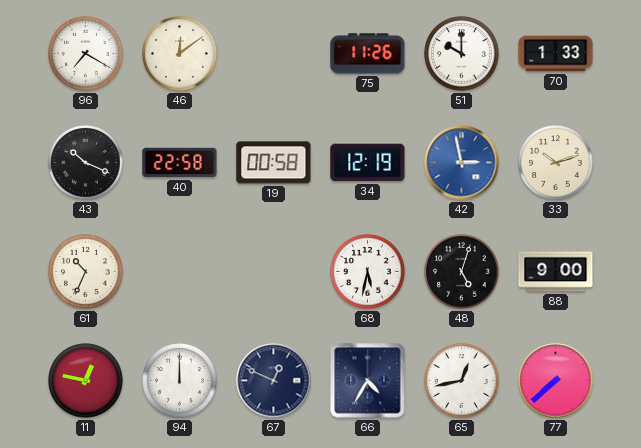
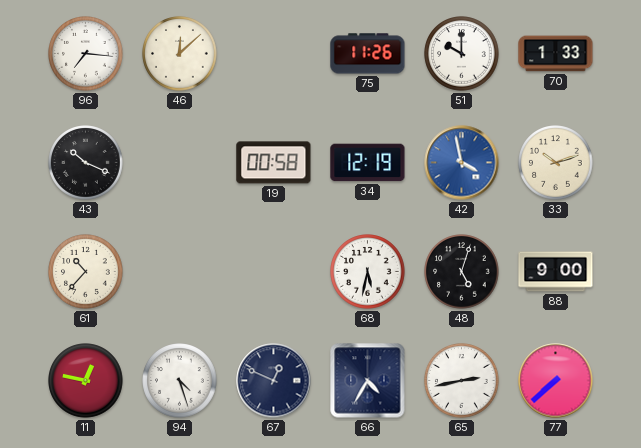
96: 7:20 -> 7:16 (86, 54)
46: 12:09 -> 12:08 (180, 54)
40: 22:58 -> none (180, 163)
42: 2:58 -> 3:58 (462, 163)
61: 10:34 -> 10:37 (86, 272)
94: 12:00 -> 4:27 (180, 381)
65: 12:43 -> 2:43 (462, 381)
